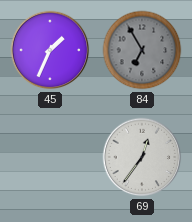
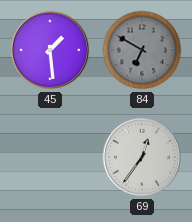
45: 1:34 -> 1:29 (50, 50)
84: 6:55 -> 6:50 (142, 50)
